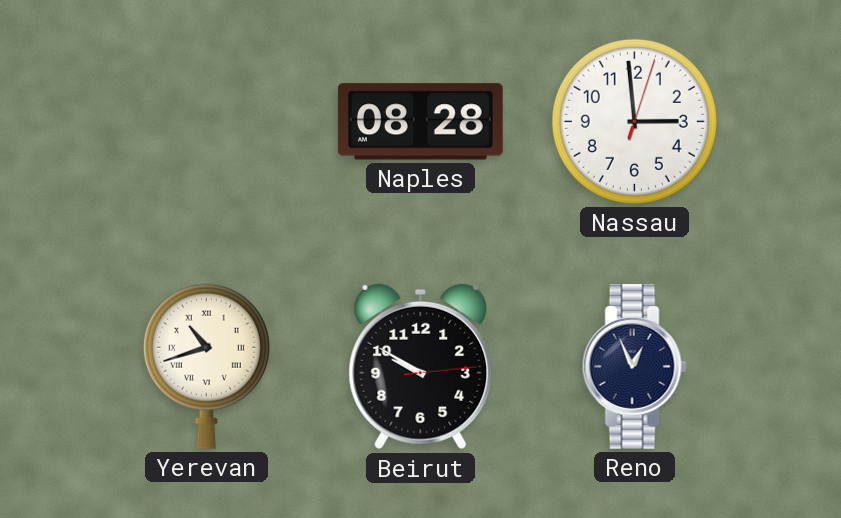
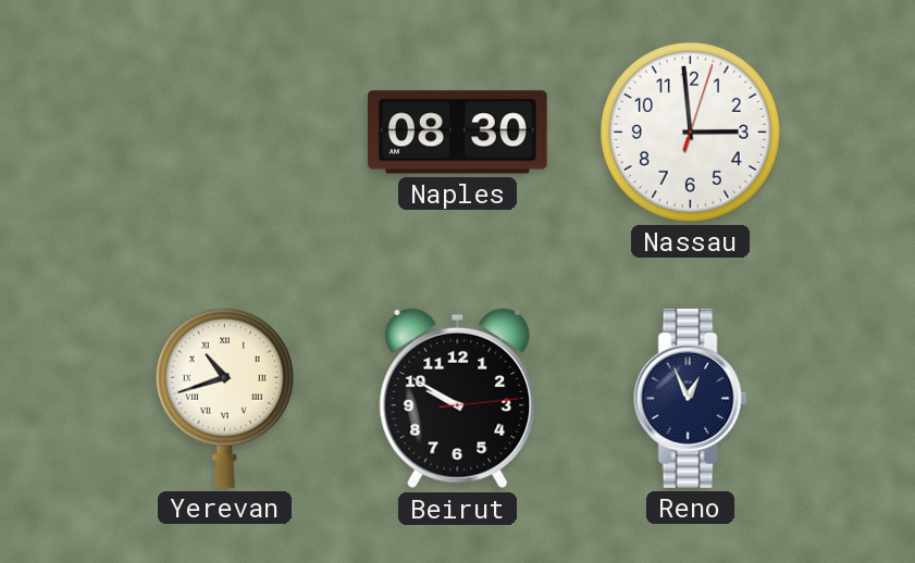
Naples: 08:28 -> 08:30 (457, 133)
